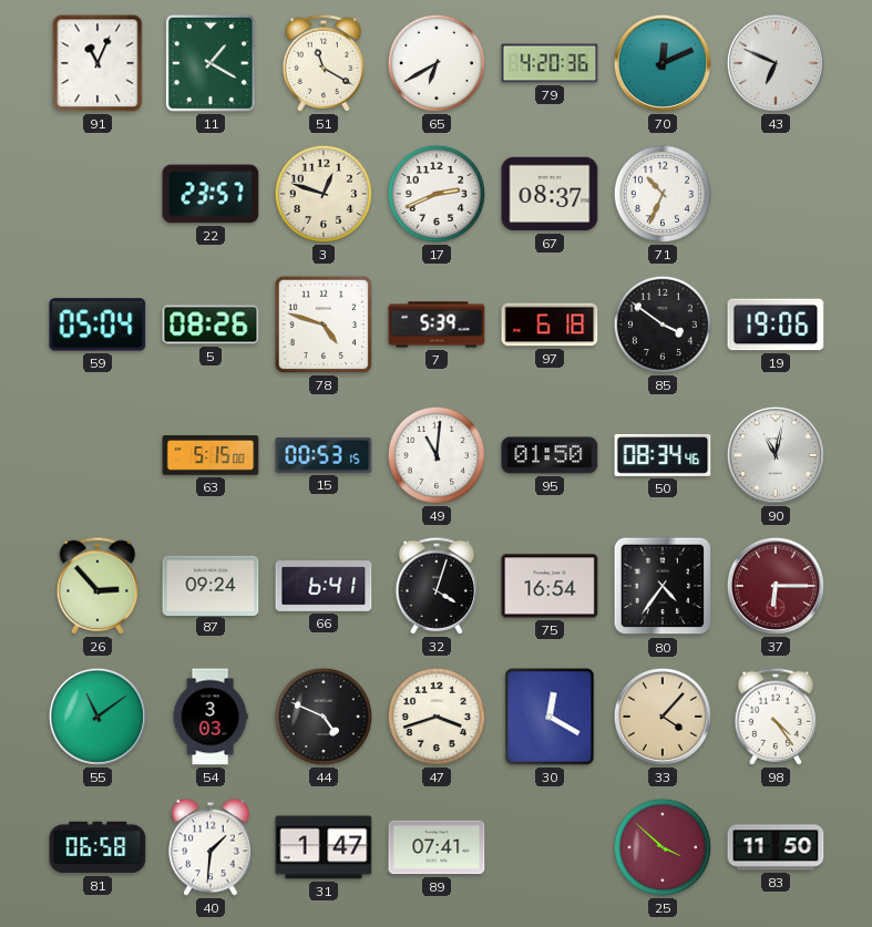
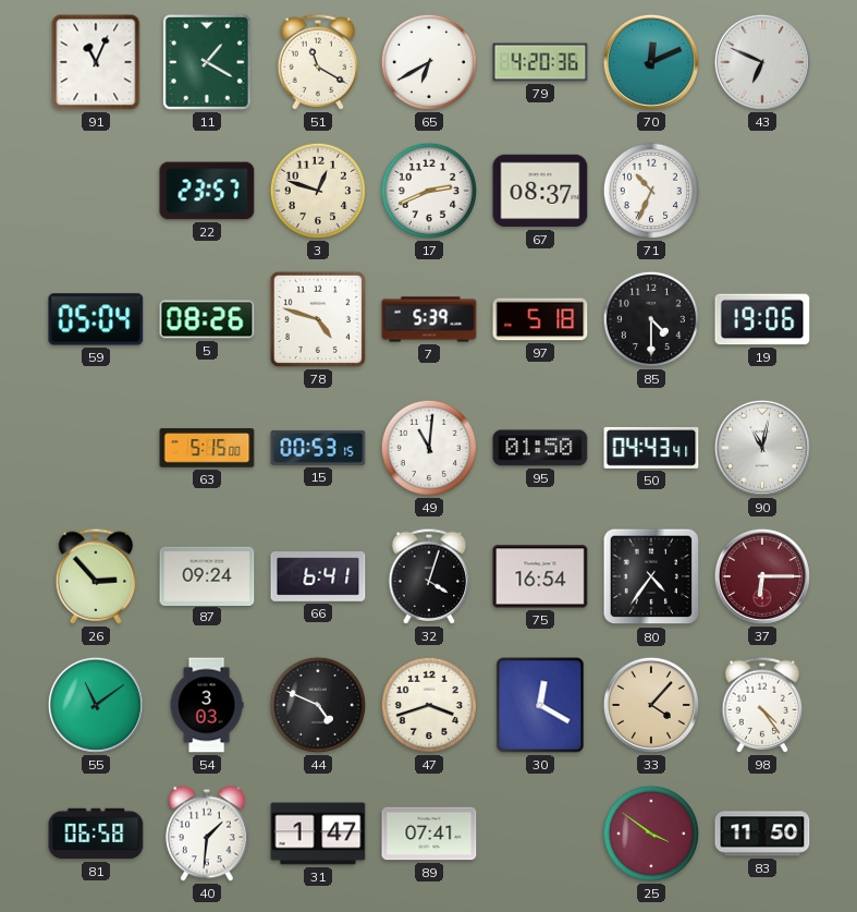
97: 6:18 -> 5:18 (540, 319)
85: 3:51 -> 4:30 (651, 319)
50: 08:34 -> 04:43 (651, 448)
25: 3:52 -> 3:51 (651, 834)
